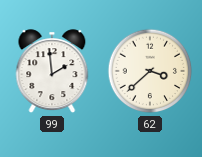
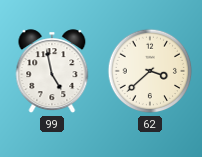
99: 1:59 -> 4:58 (52, 72)
